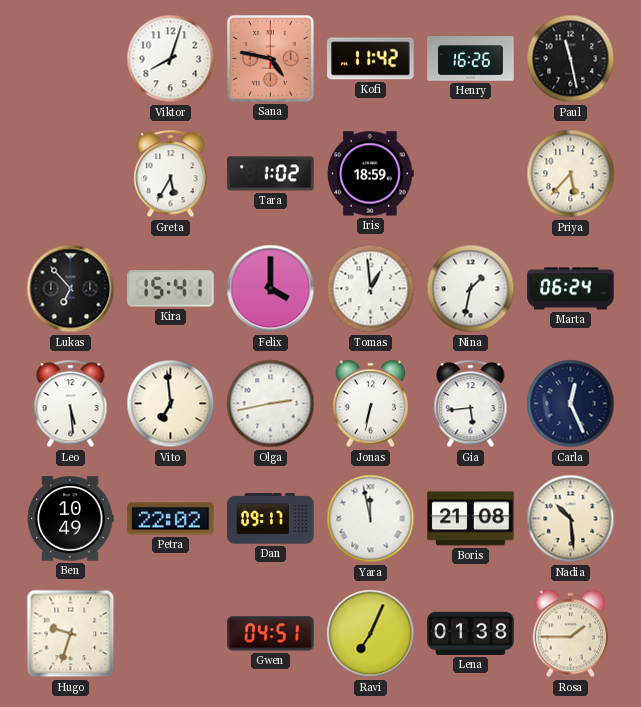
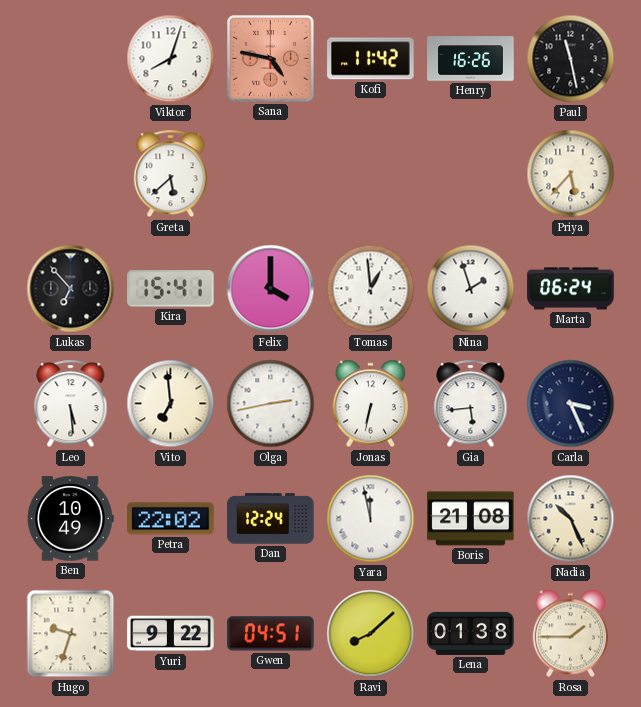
Greta: 5:35 -> 5:38 (171, 174)
Tara: 1:02 -> none (271, 174)
Iris: 18:59 -> none (371, 174)
Nina: 1:32 -> 1:57 (471, 289)
Carla: 12:26 -> 3:26 (571, 404)
Dan: 09:17 -> 12:24 (271, 519)
Nadia: 10:29 -> 10:26 (571, 519)
Yuri: none -> 9:22 (171, 634)
Ravi: 7:04 -> 8:08 (371, 634)
